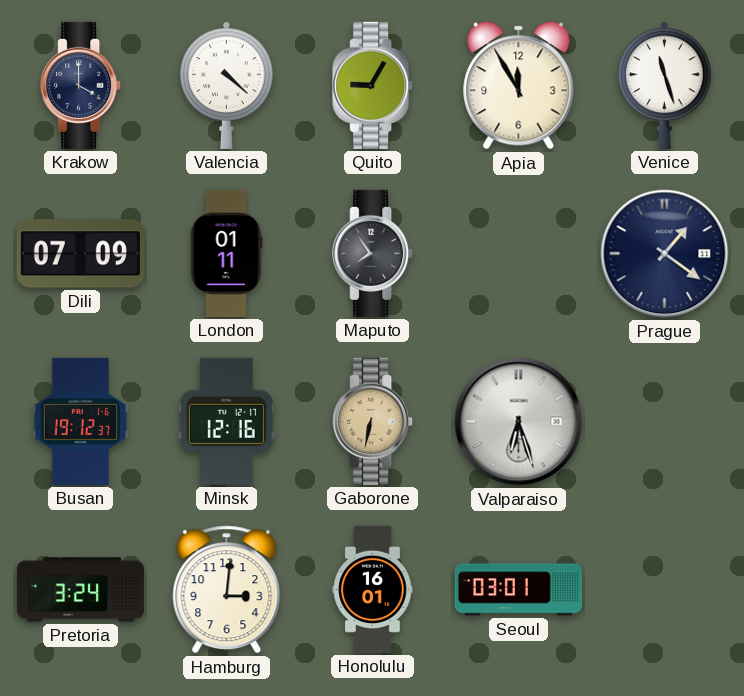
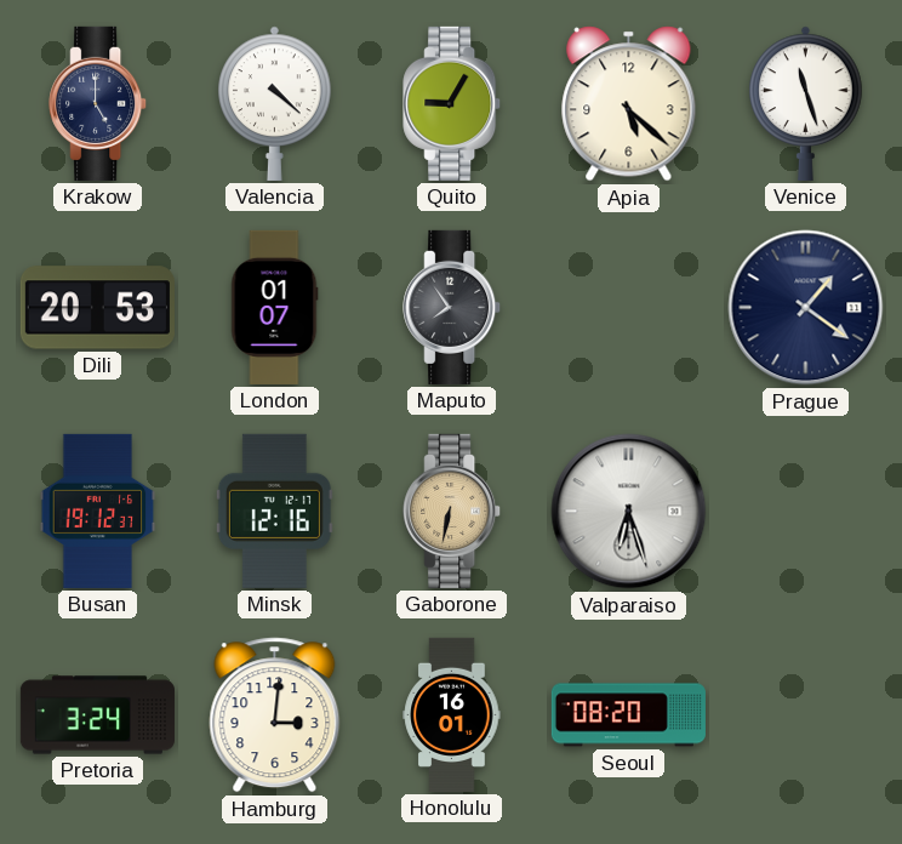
Krakow: 4:00 -> 5:00 (98, 103)
Apia: 11:55 -> 5:22 (629, 104)
Dili: 07:09 -> 20:53 (97, 308)
London: 01:11 -> 01:07 (275, 307)
Seoul: 03:01 -> 08:20 (628, 715)
